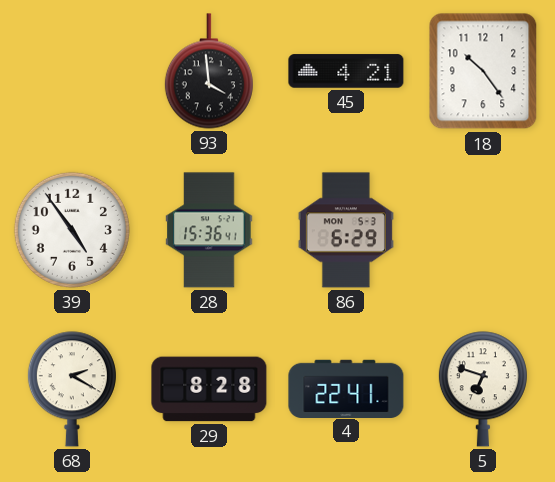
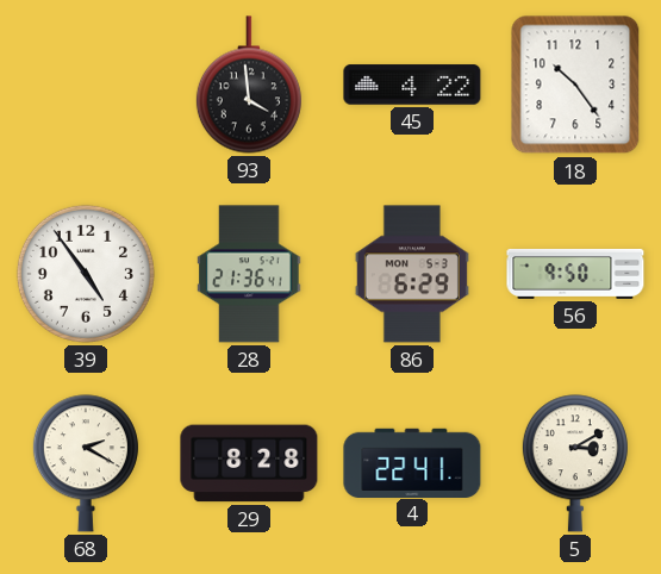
45: 4:21 -> 4:22 (412, 85)
28: 15:36 -> 21:36 (249, 274)
56: none -> 9:50 (575, 274)
5: 6:48 -> 3:10 (575, 463)
